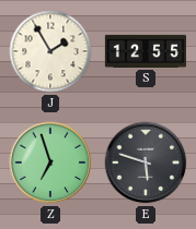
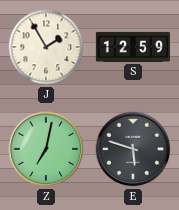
S: 12:55 -> 12:59 (132, 47)
Z: 6:57 -> 7:02 (46, 149)
